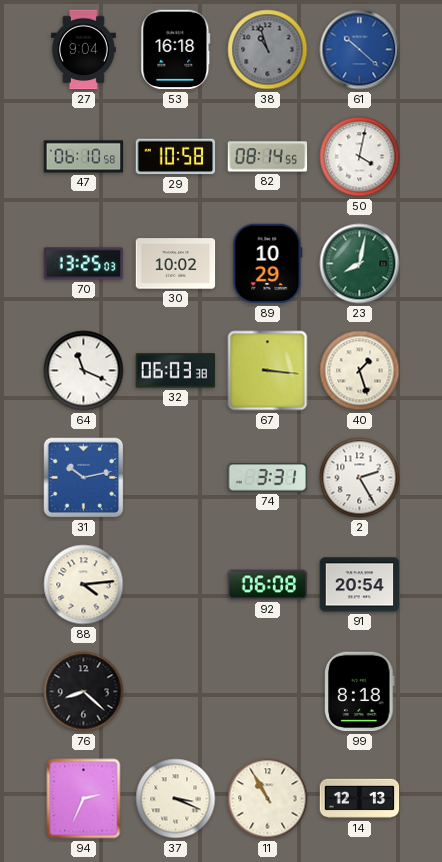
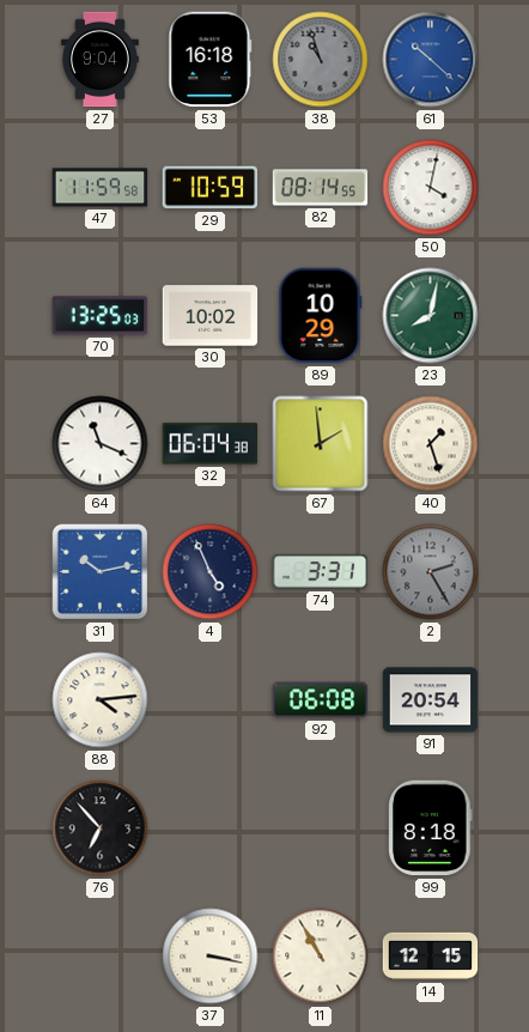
47: 06:10 -> 11:59 (101, 188)
29: 10:58 -> 10:59 (211, 188)
32: 06:03 -> 06:04 (211, 444)
67: 3:16 -> 1:59 (321, 444)
4: none -> 4:56 (211, 572)
2 dial: white -> grey (431, 572)
76: 8:22 -> 6:53 (101, 828)
94: 2:34 -> none (84, 799)
37: 3:19 -> 3:17 (211, 957)
14: 12:13 -> 12:15 (431, 957)
